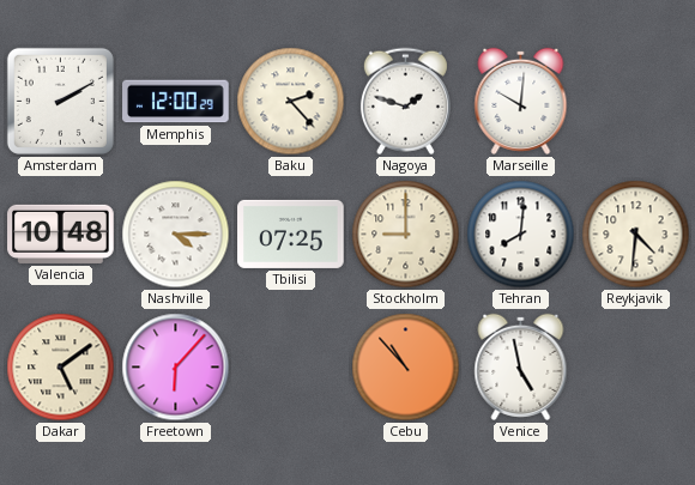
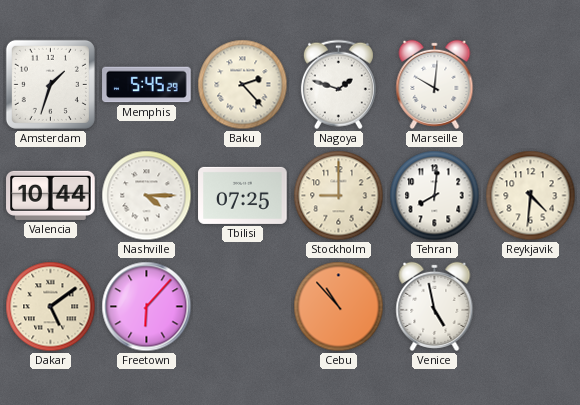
Amsterdam: 2:10 -> 1:33 (50, 84)
Memphis: 12:00 -> 5:45 (147, 85)
Valencia: 10:48 -> 10:44 (51, 195)
